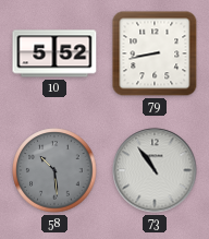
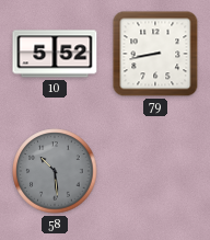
73: 10:54 -> none (155, 170)
